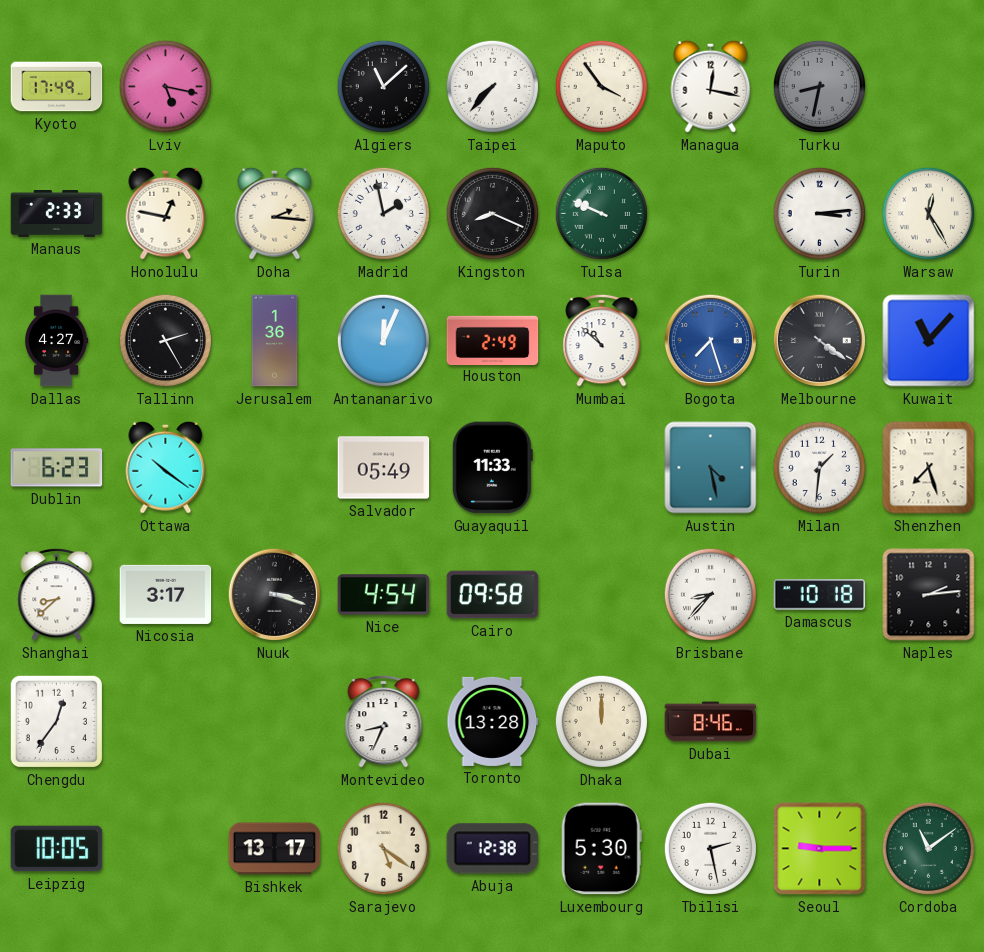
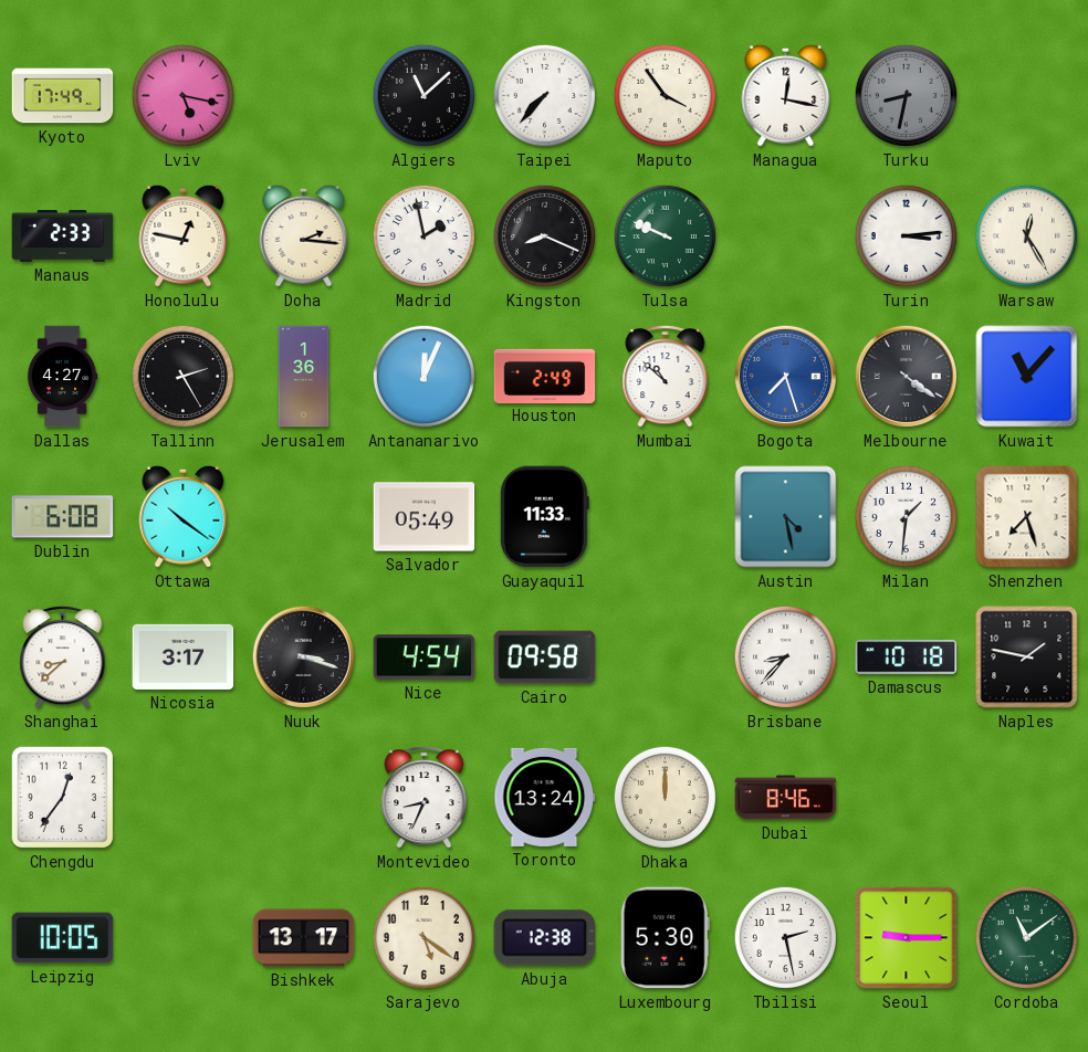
Dublin: 6:23 -> 6:08 (63, 517)
Naples: 2:14 -> 1:47 (1027, 657)
Toronto: 13:28 -> 13:24 (545, 797)
